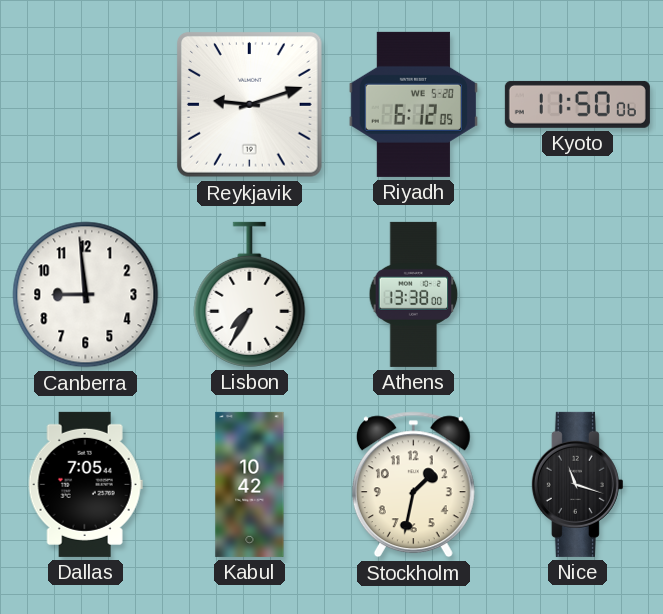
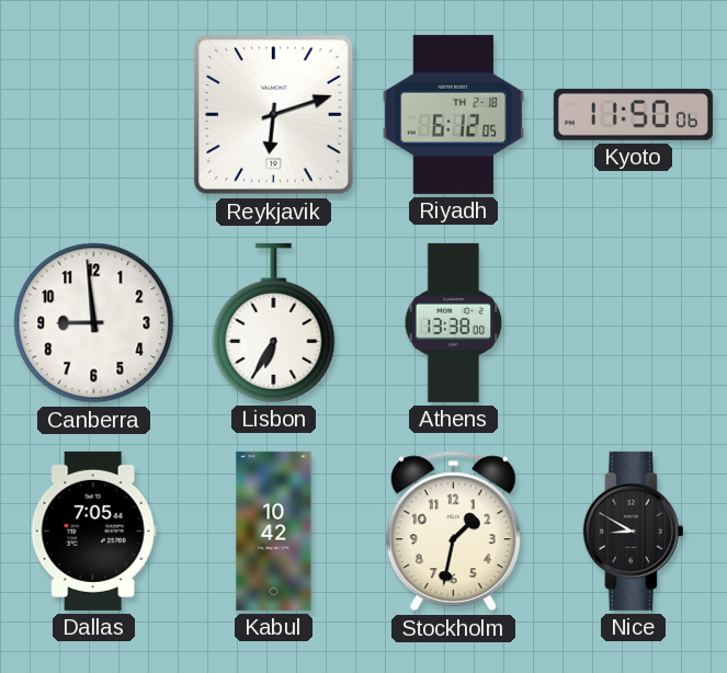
Reykjavik: 9:12 -> 6:12 (274, 115)
Riyadh date: WE 5-20 -> TH 2-18 (453, 114)
Lisbon: 7:35 -> 6:35 (274, 322)
Nice: 11:18 -> 8:50 (633, 531)
